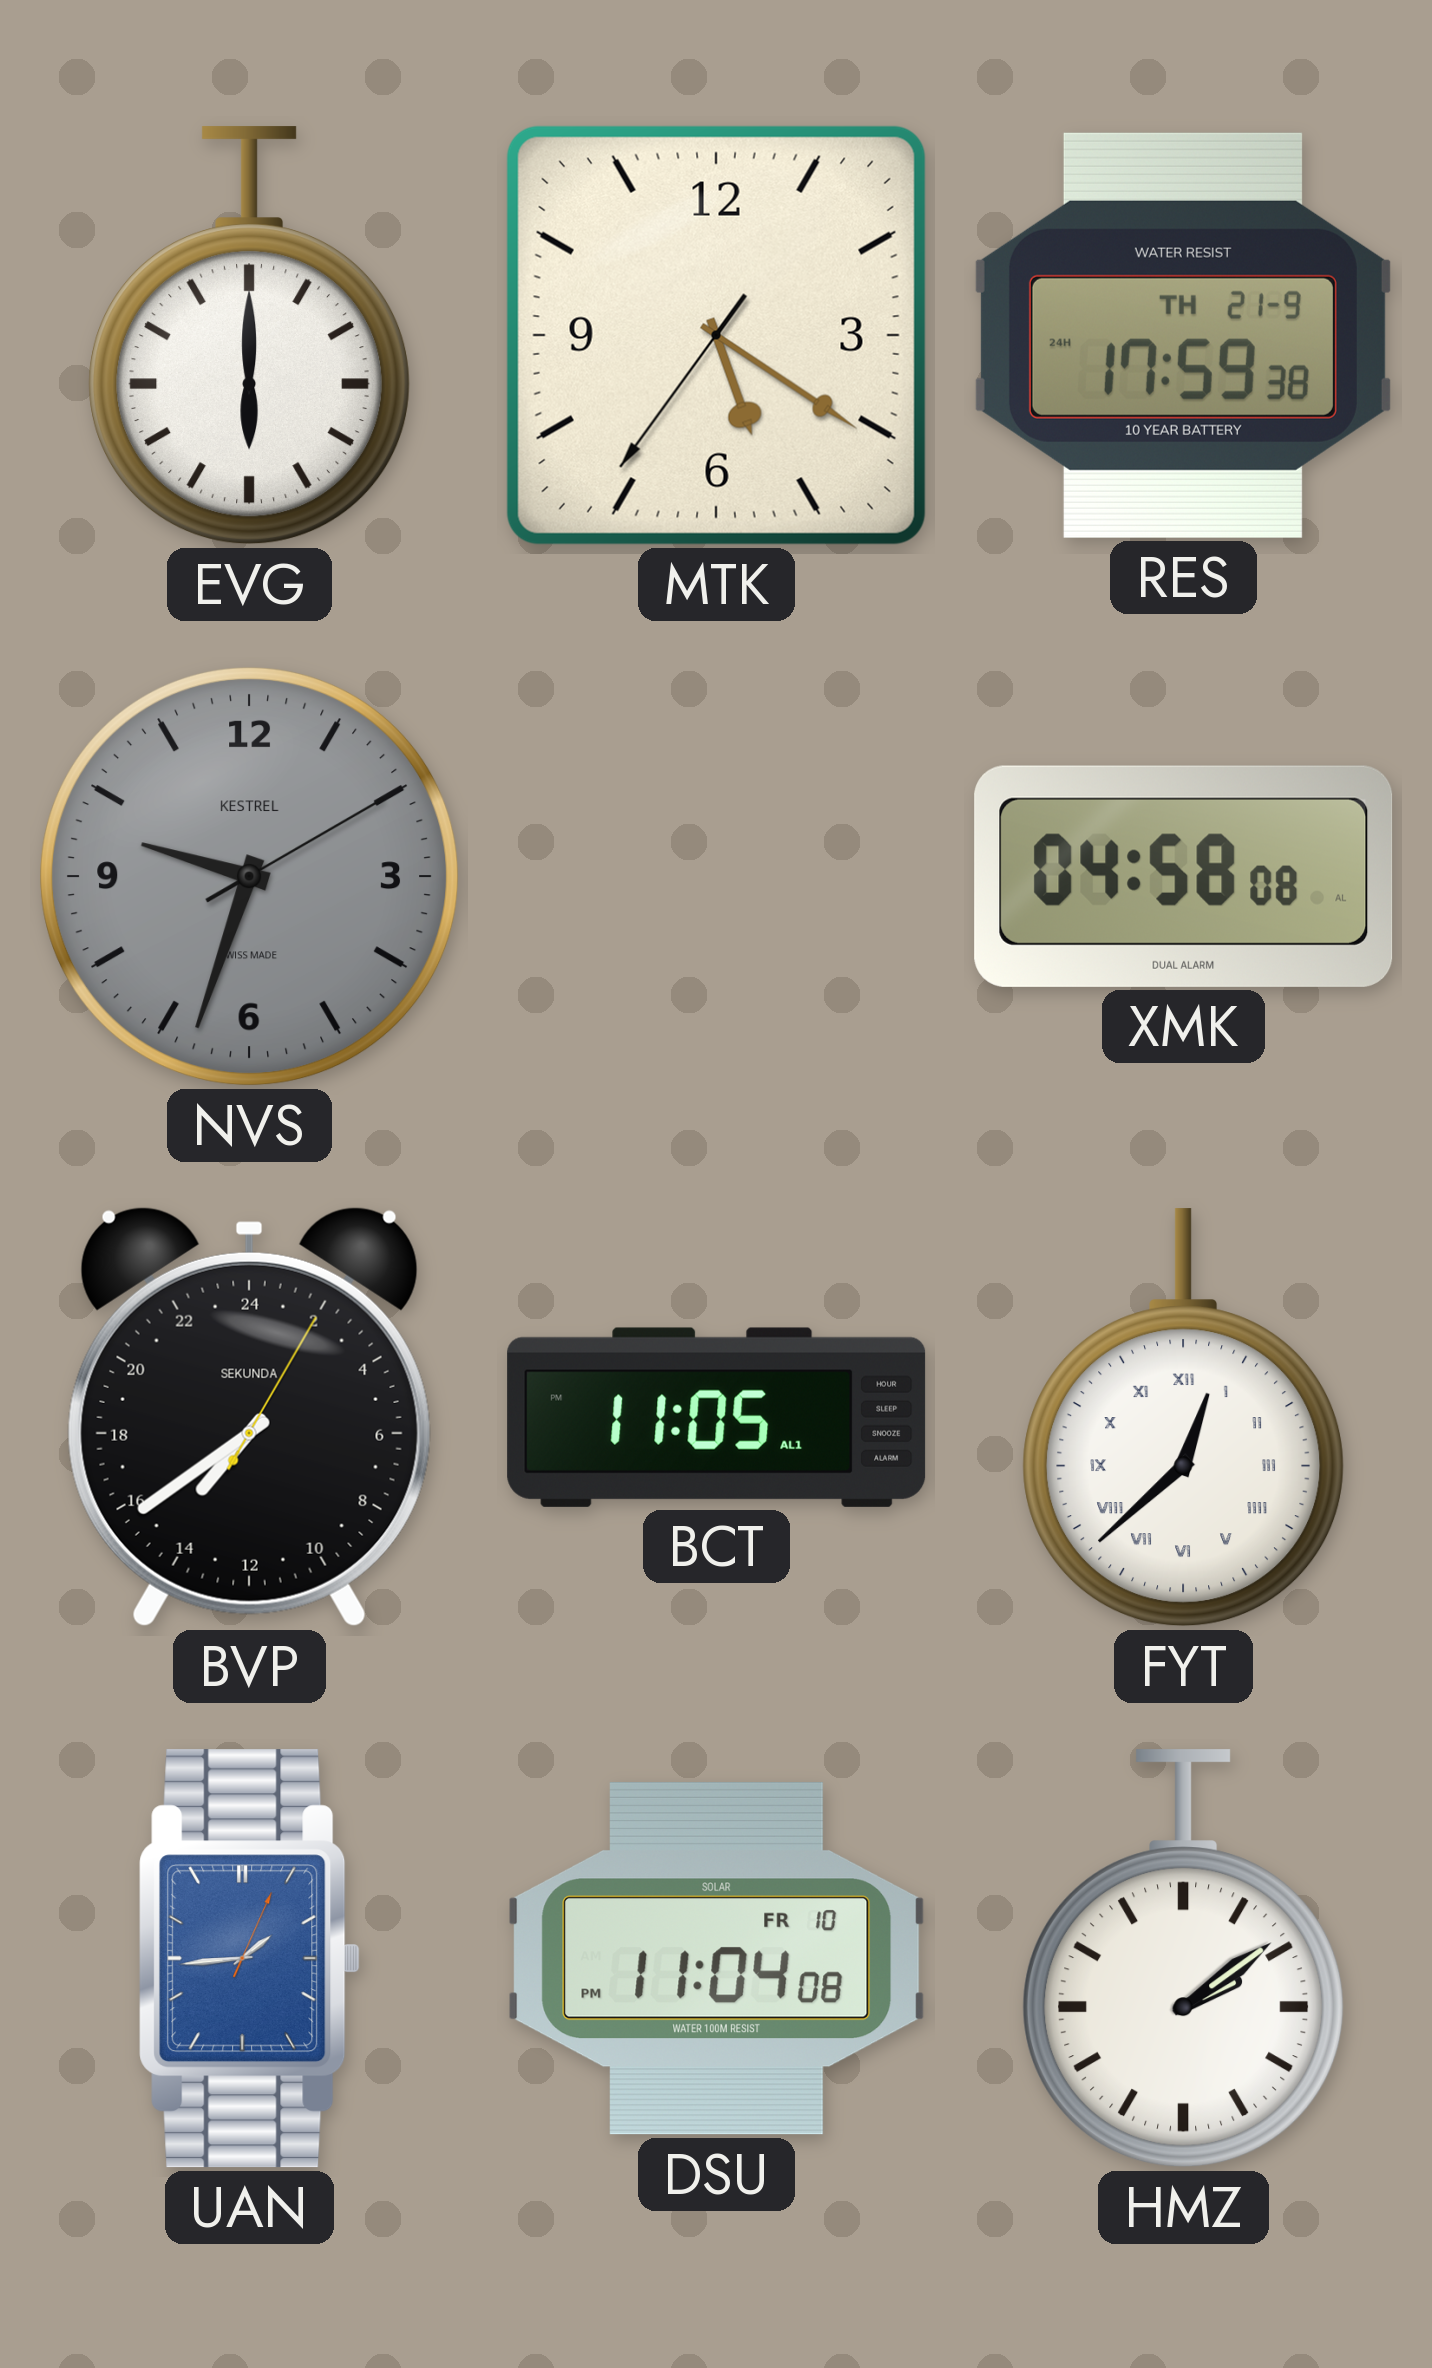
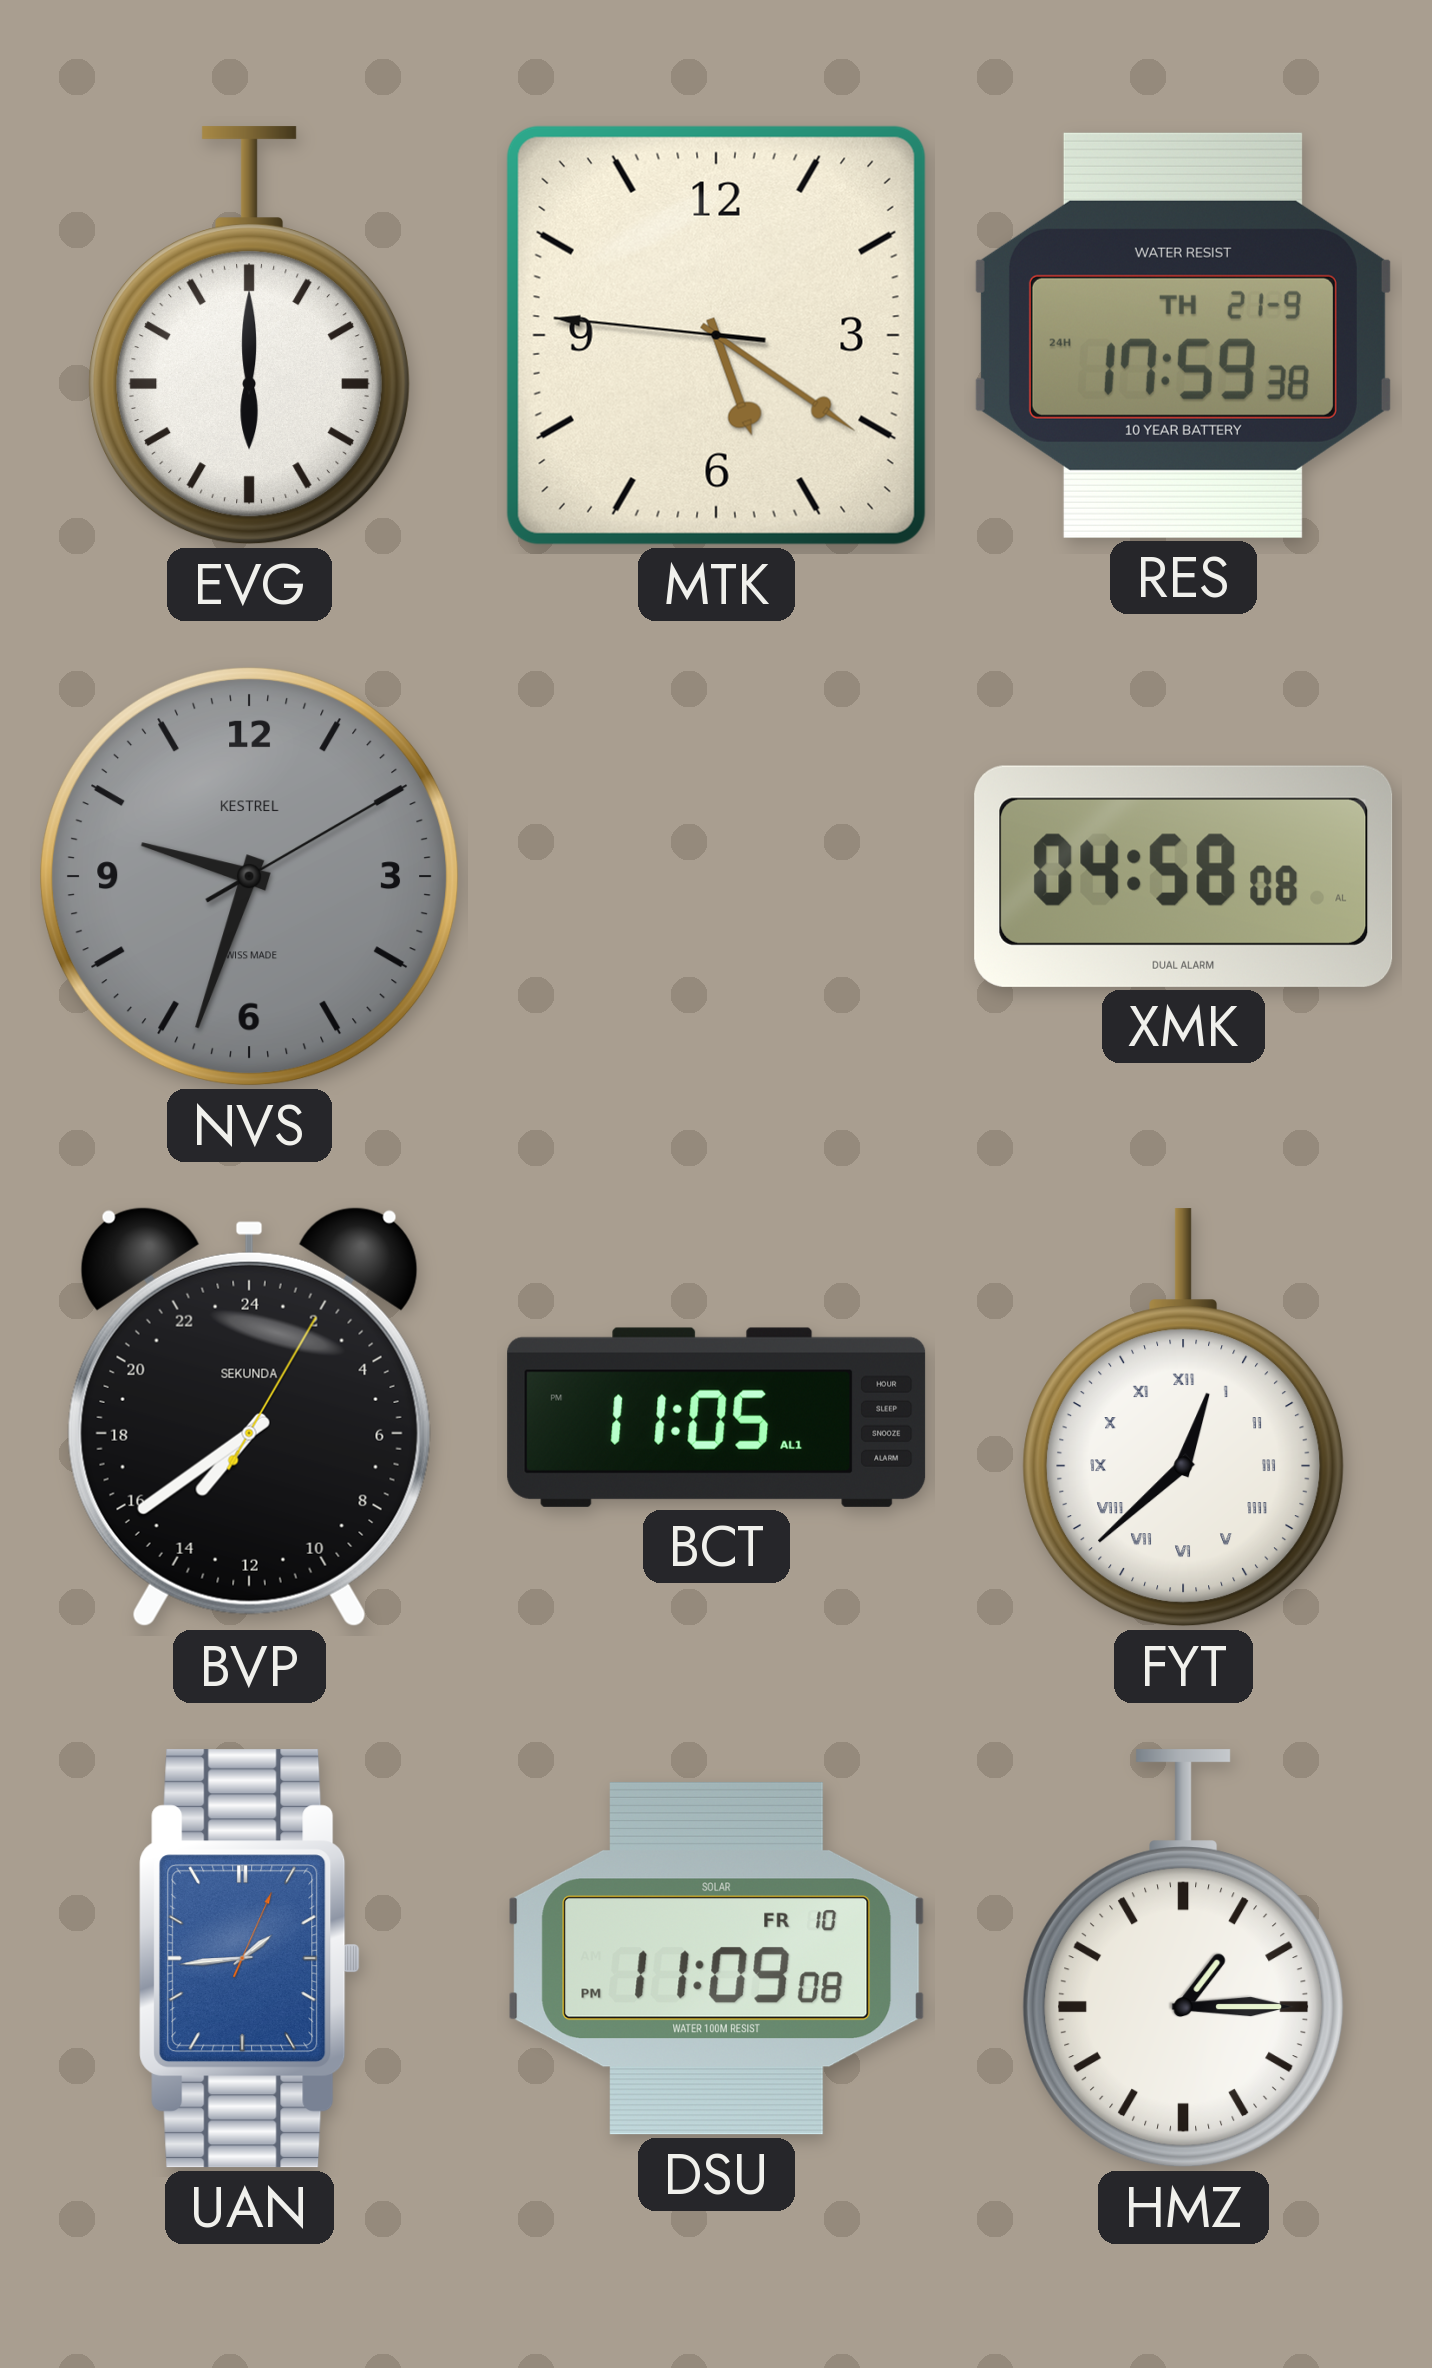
MTK: 5:20:36 -> 5:20:46 (716, 335)
DSU: 11:04 -> 11:09 (717, 1958)
HMZ: 2:09 -> 1:15 (1184, 1959)
